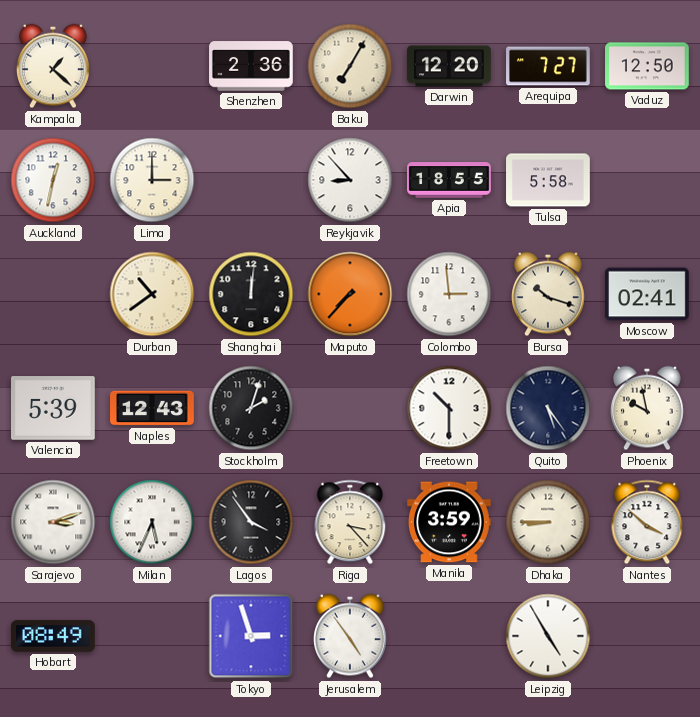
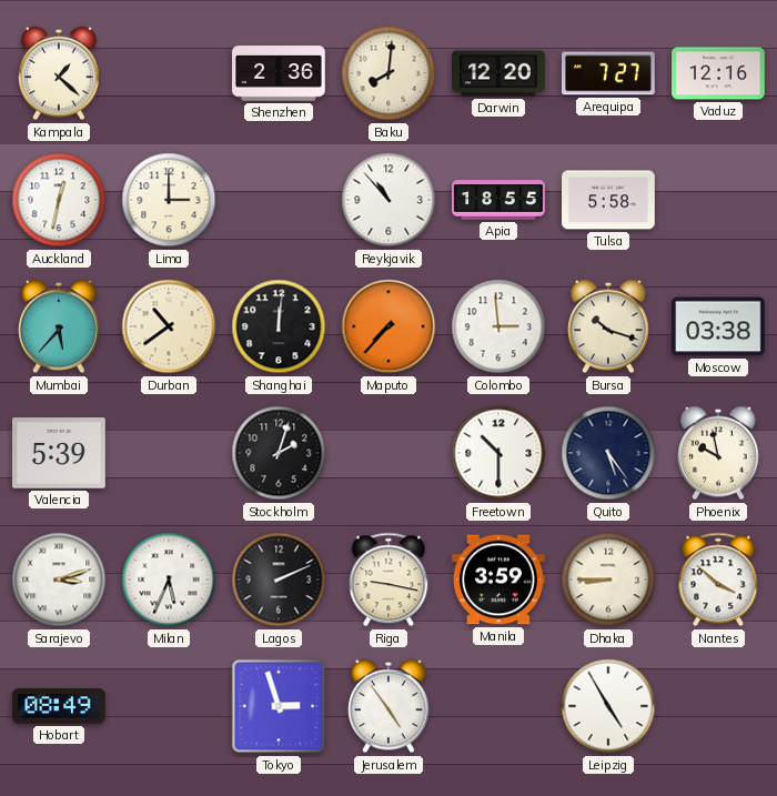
Baku: 7:05 -> 8:01 (389, 73)
Vaduz: 12:50 -> 12:16 (718, 73)
Reykjavik: 8:53 -> 10:53 (389, 200)
Mumbai: none -> 5:37 (60, 326)
Moscow: 02:41 -> 03:38 (719, 326)
Naples: 12:43 -> none (152, 408)
Lagos: 3:54 -> 2:11 (279, 580)
Riga: 3:23 -> 9:17 (389, 580)
